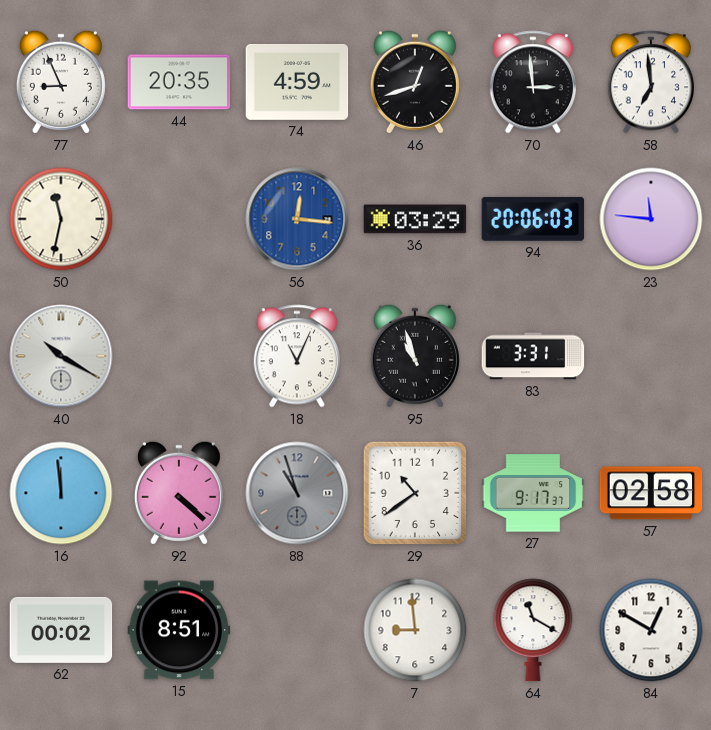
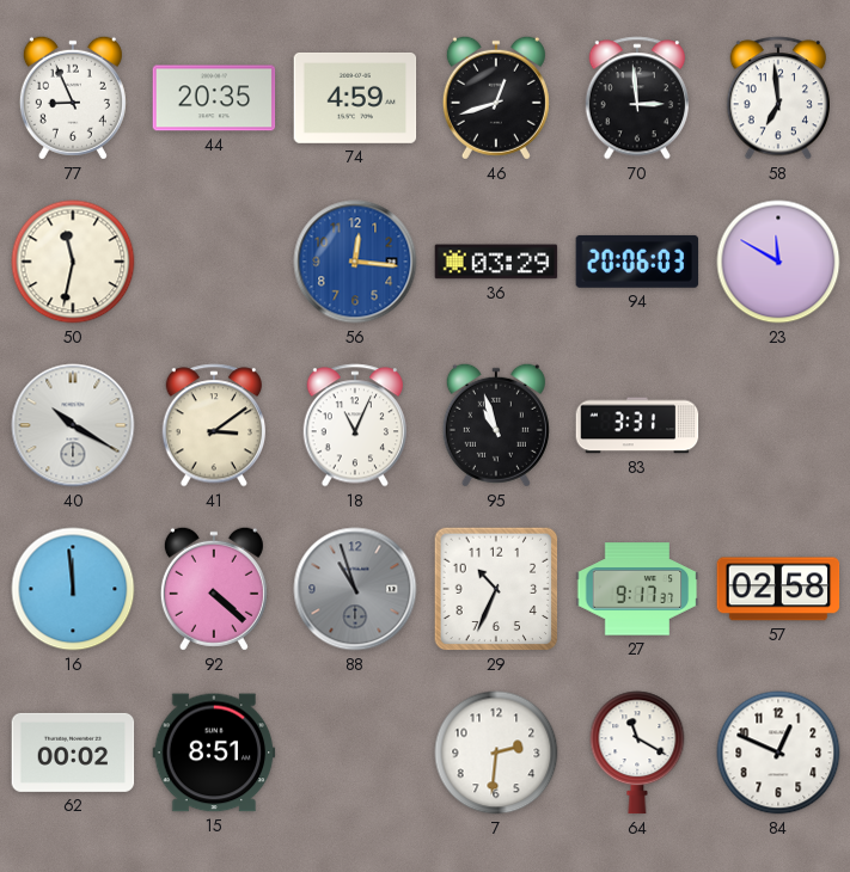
23: 11:46 -> 11:50 (778, 262)
41: none -> 3:09 (213, 425)
29: 10:39 -> 10:34 (496, 589)
7: 8:59 -> 2:31 (496, 753)
84: 12:50 -> 12:49 (778, 753)
